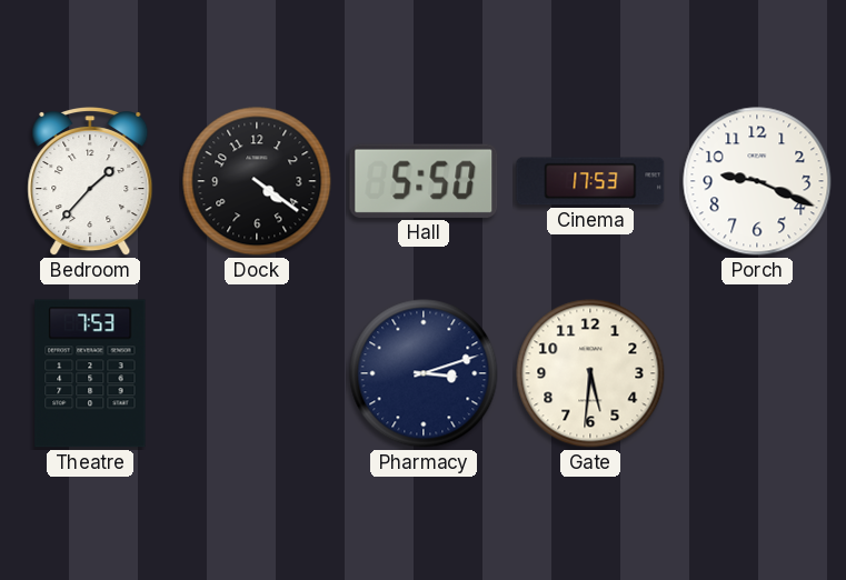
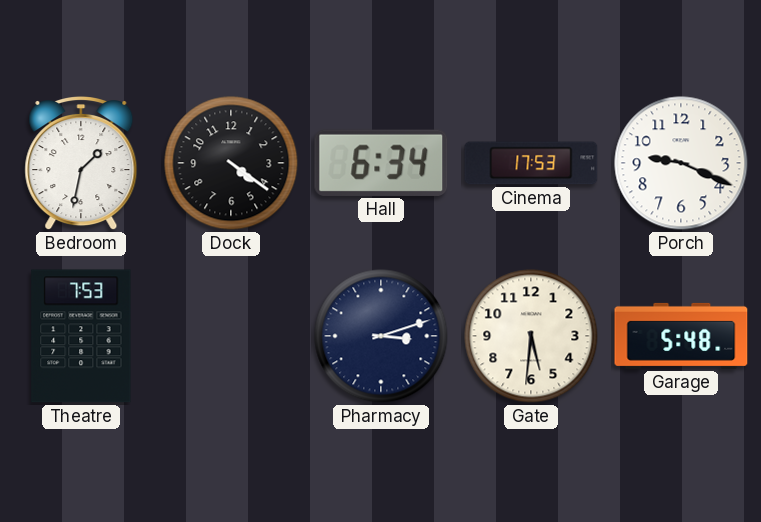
Bedroom: 1:37 -> 1:32 (81, 164)
Hall: 5:50 -> 6:34 (381, 163)
Garage: none -> 5:48 (681, 336)
